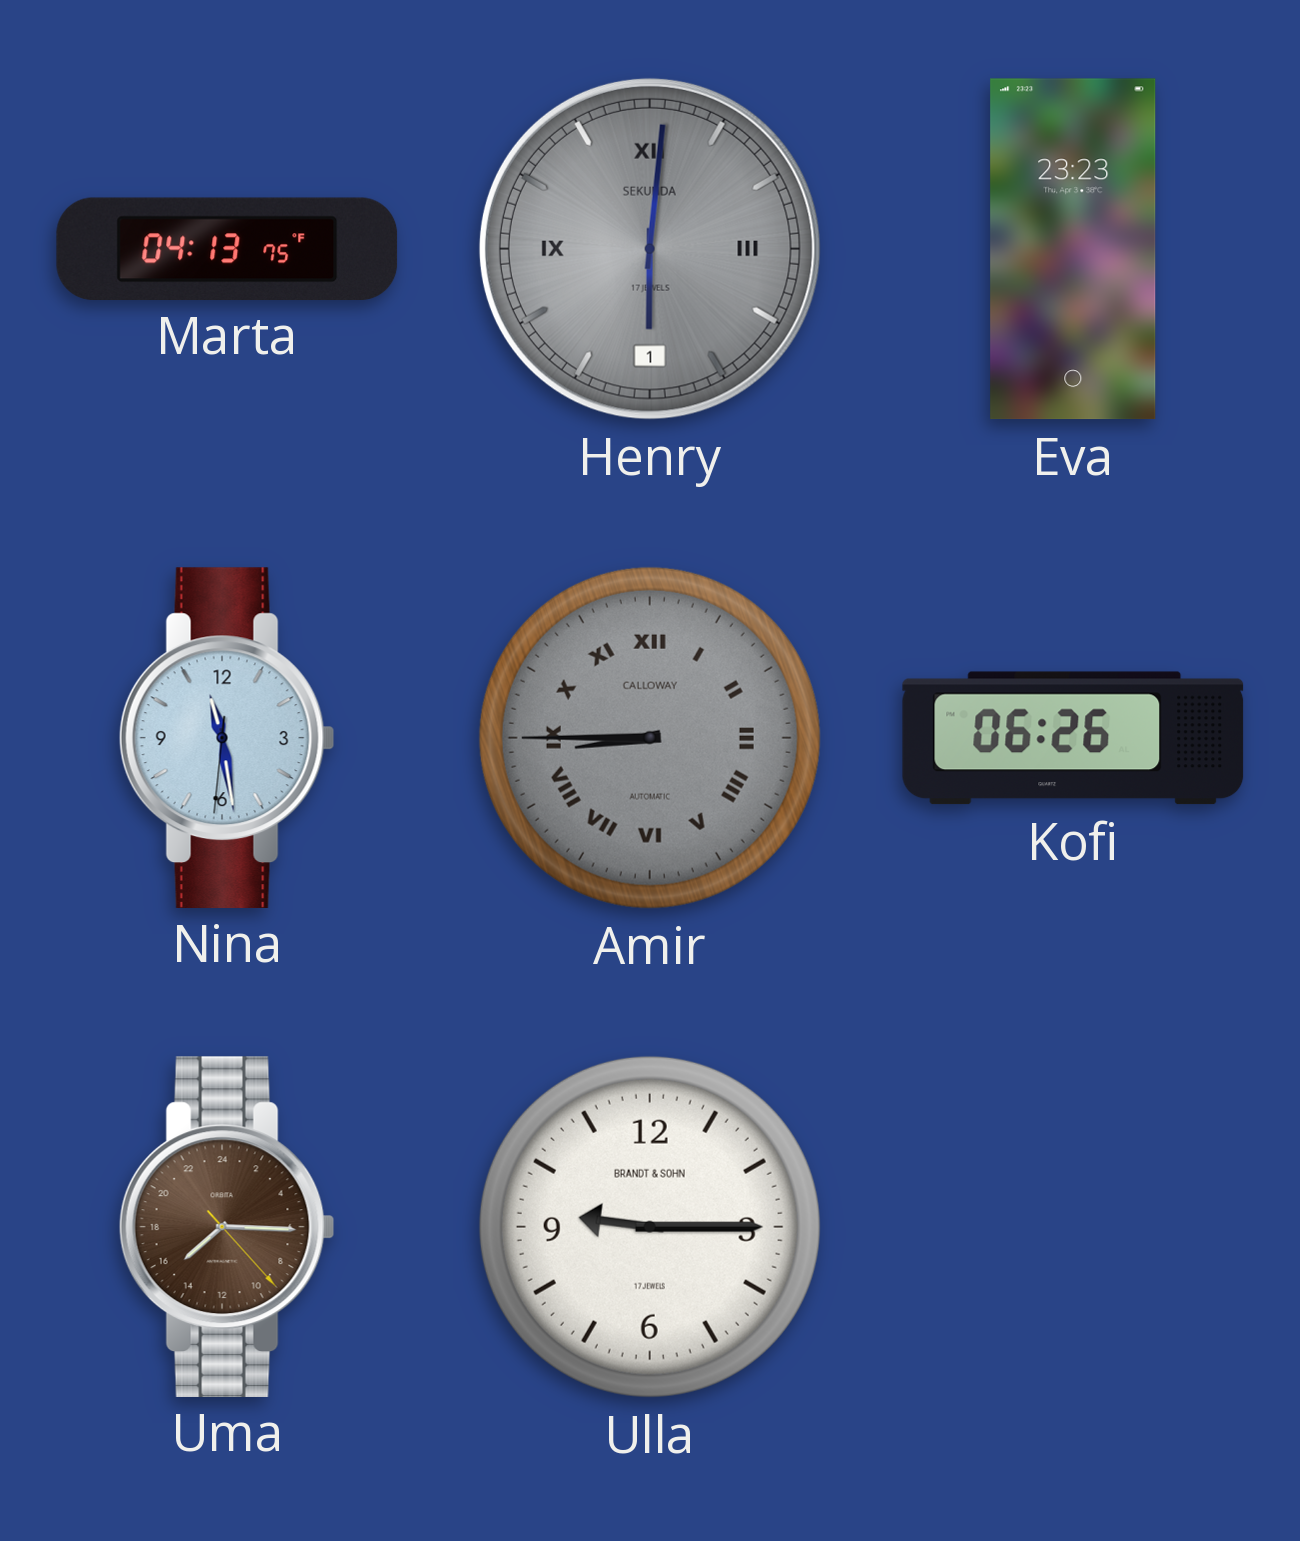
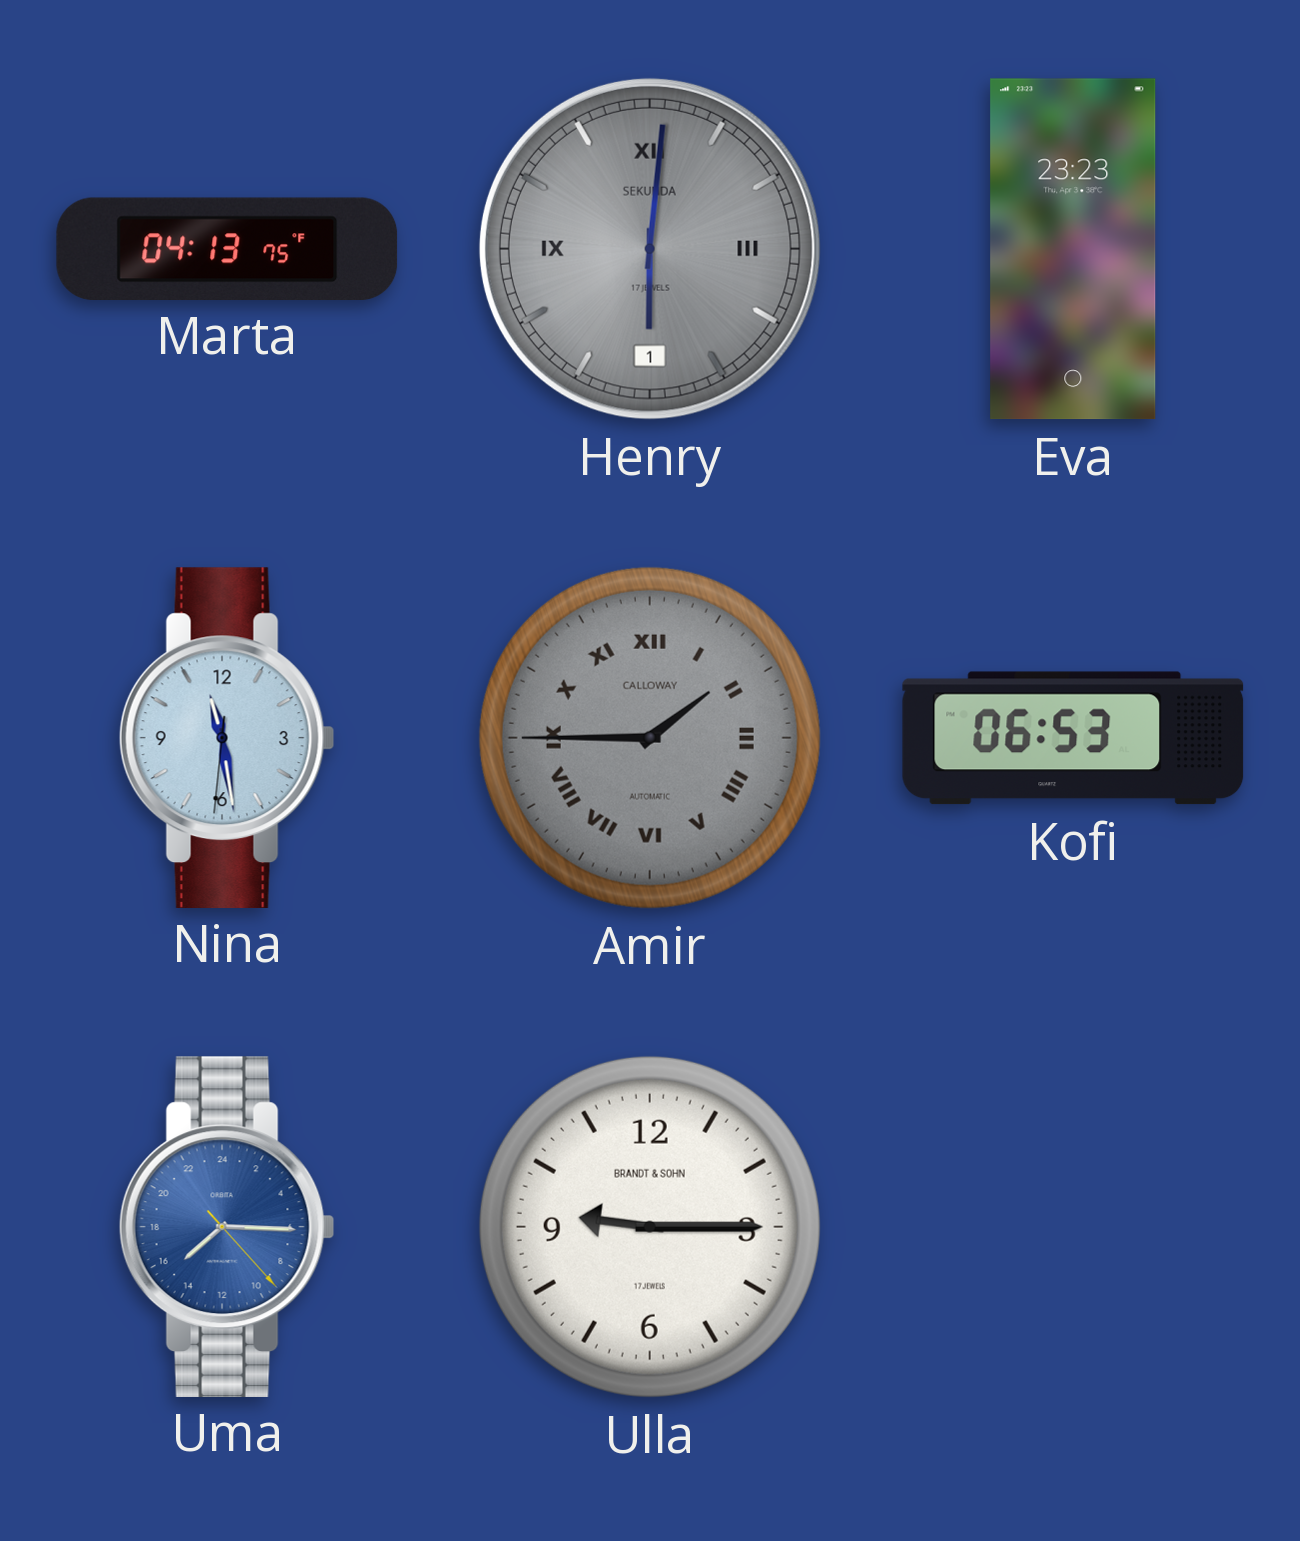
Amir: 8:45 -> 1:45 (650, 738)
Kofi: 06:26 -> 06:53 (1073, 738)
Uma dial: brown -> blue (227, 1226)
